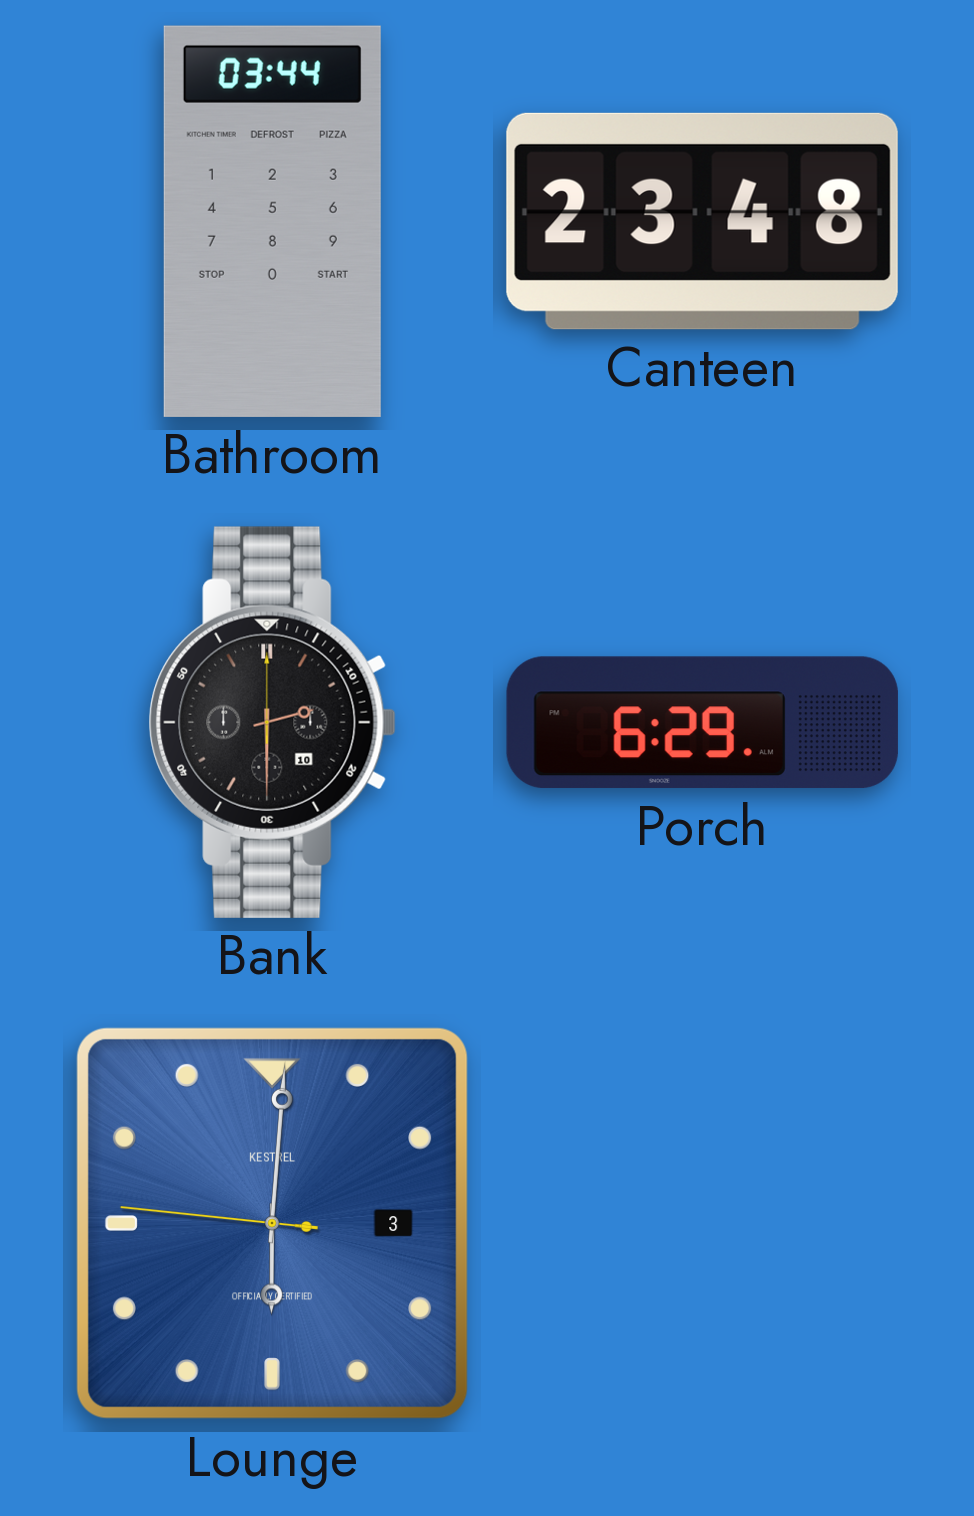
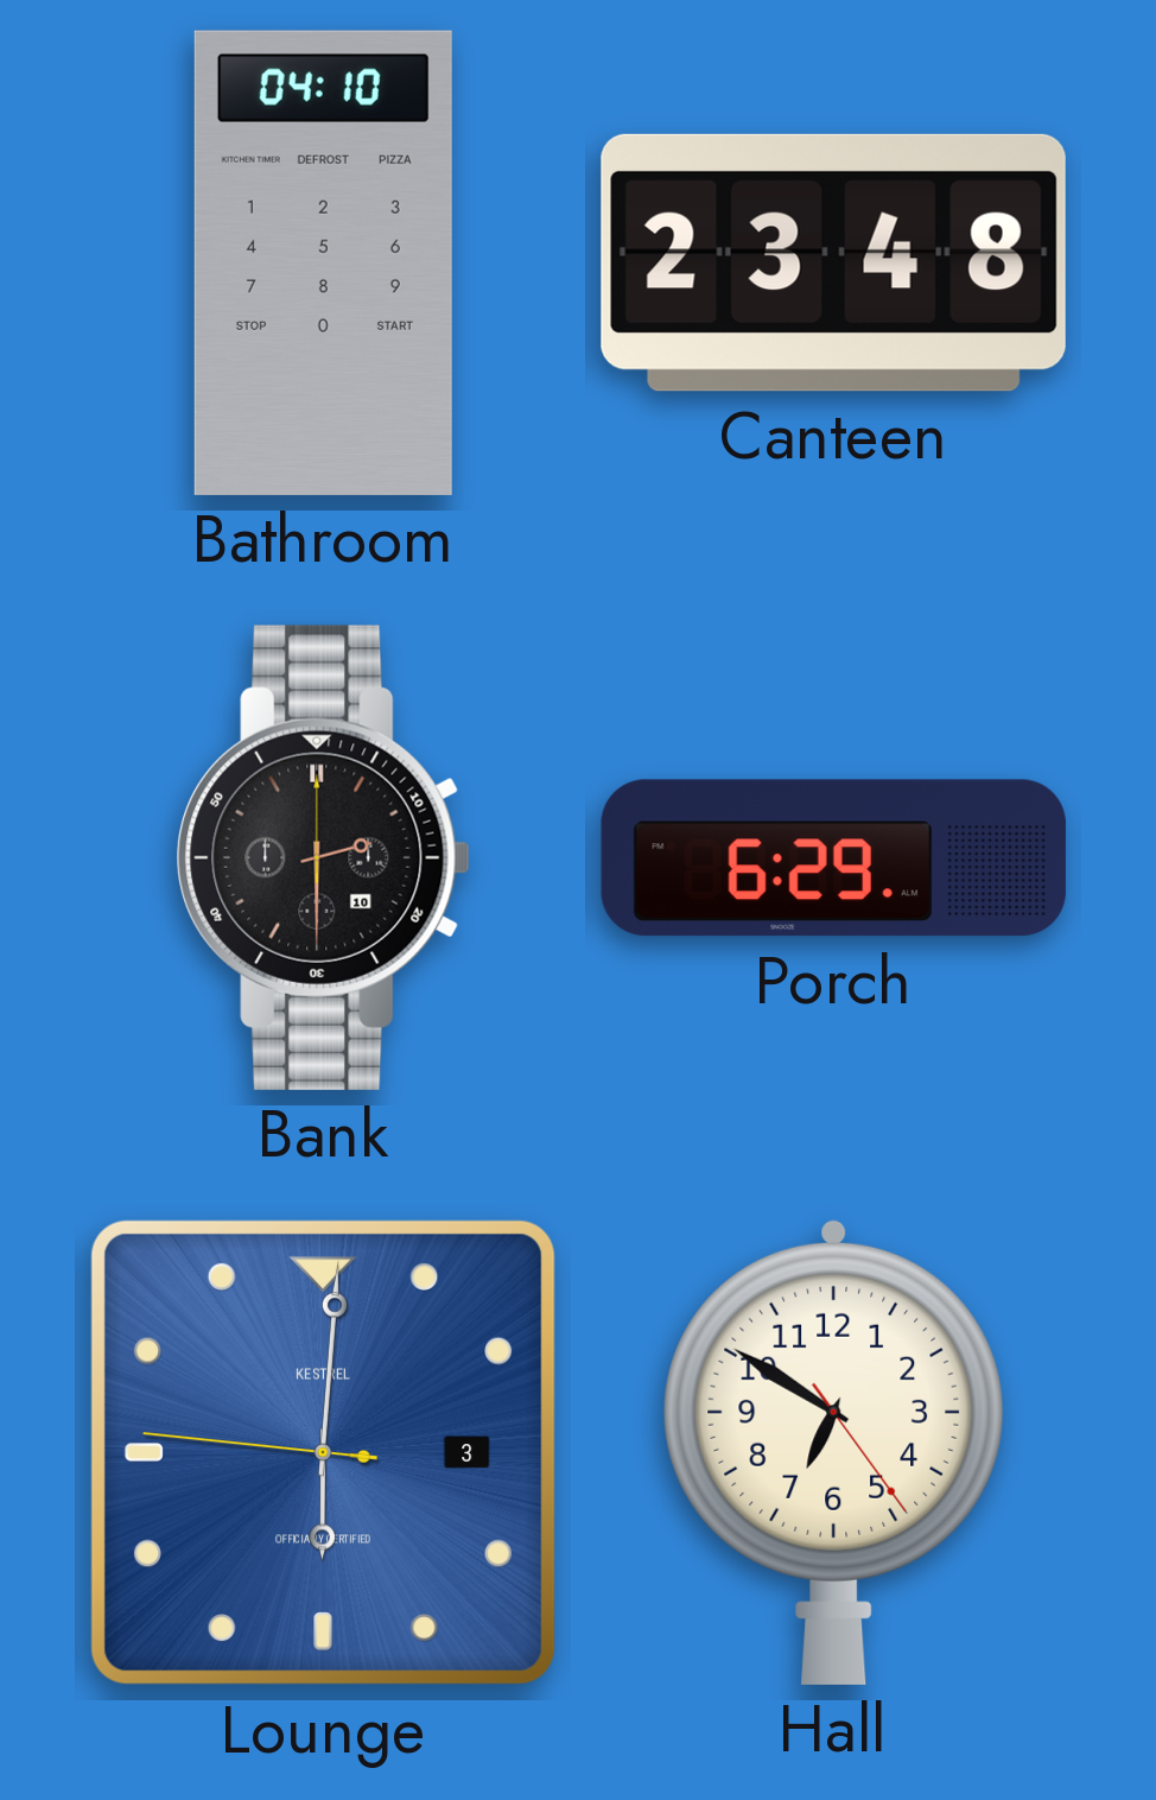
Bathroom: 03:44 -> 04:10 (323, 262)
Hall: none -> 6:50 (834, 1452)
